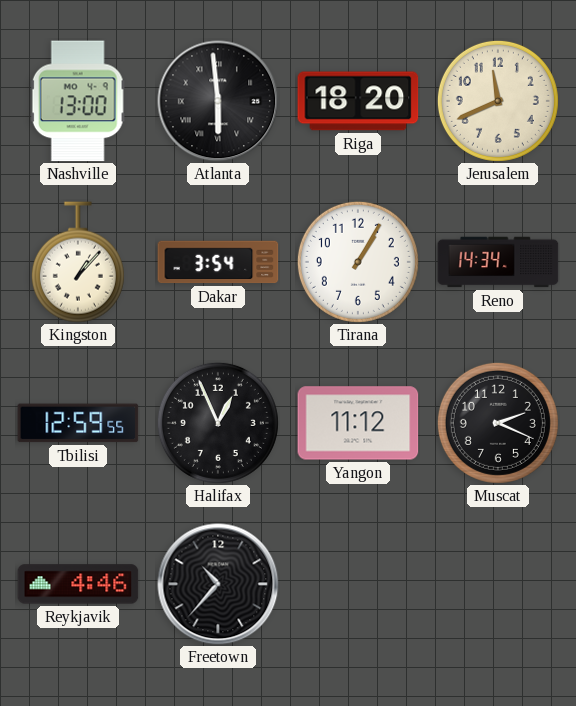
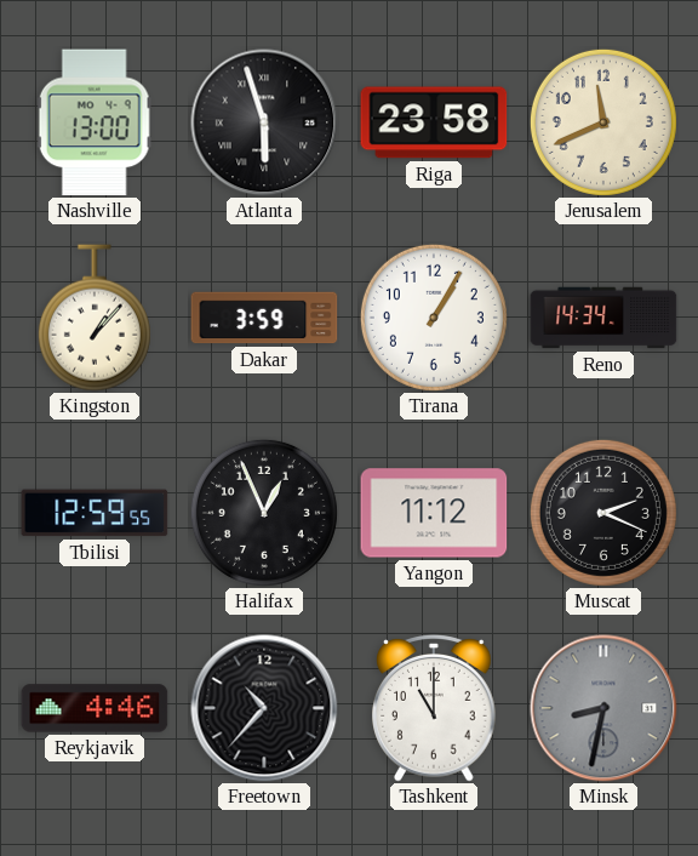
Atlanta: 5:59 -> 5:57 (264, 122)
Riga: 18:20 -> 23:58 (434, 122)
Dakar: 3:54 -> 3:59 (264, 318)
Tashkent: none -> 11:00 (435, 708)
Minsk: none -> 8:32 (603, 708)
